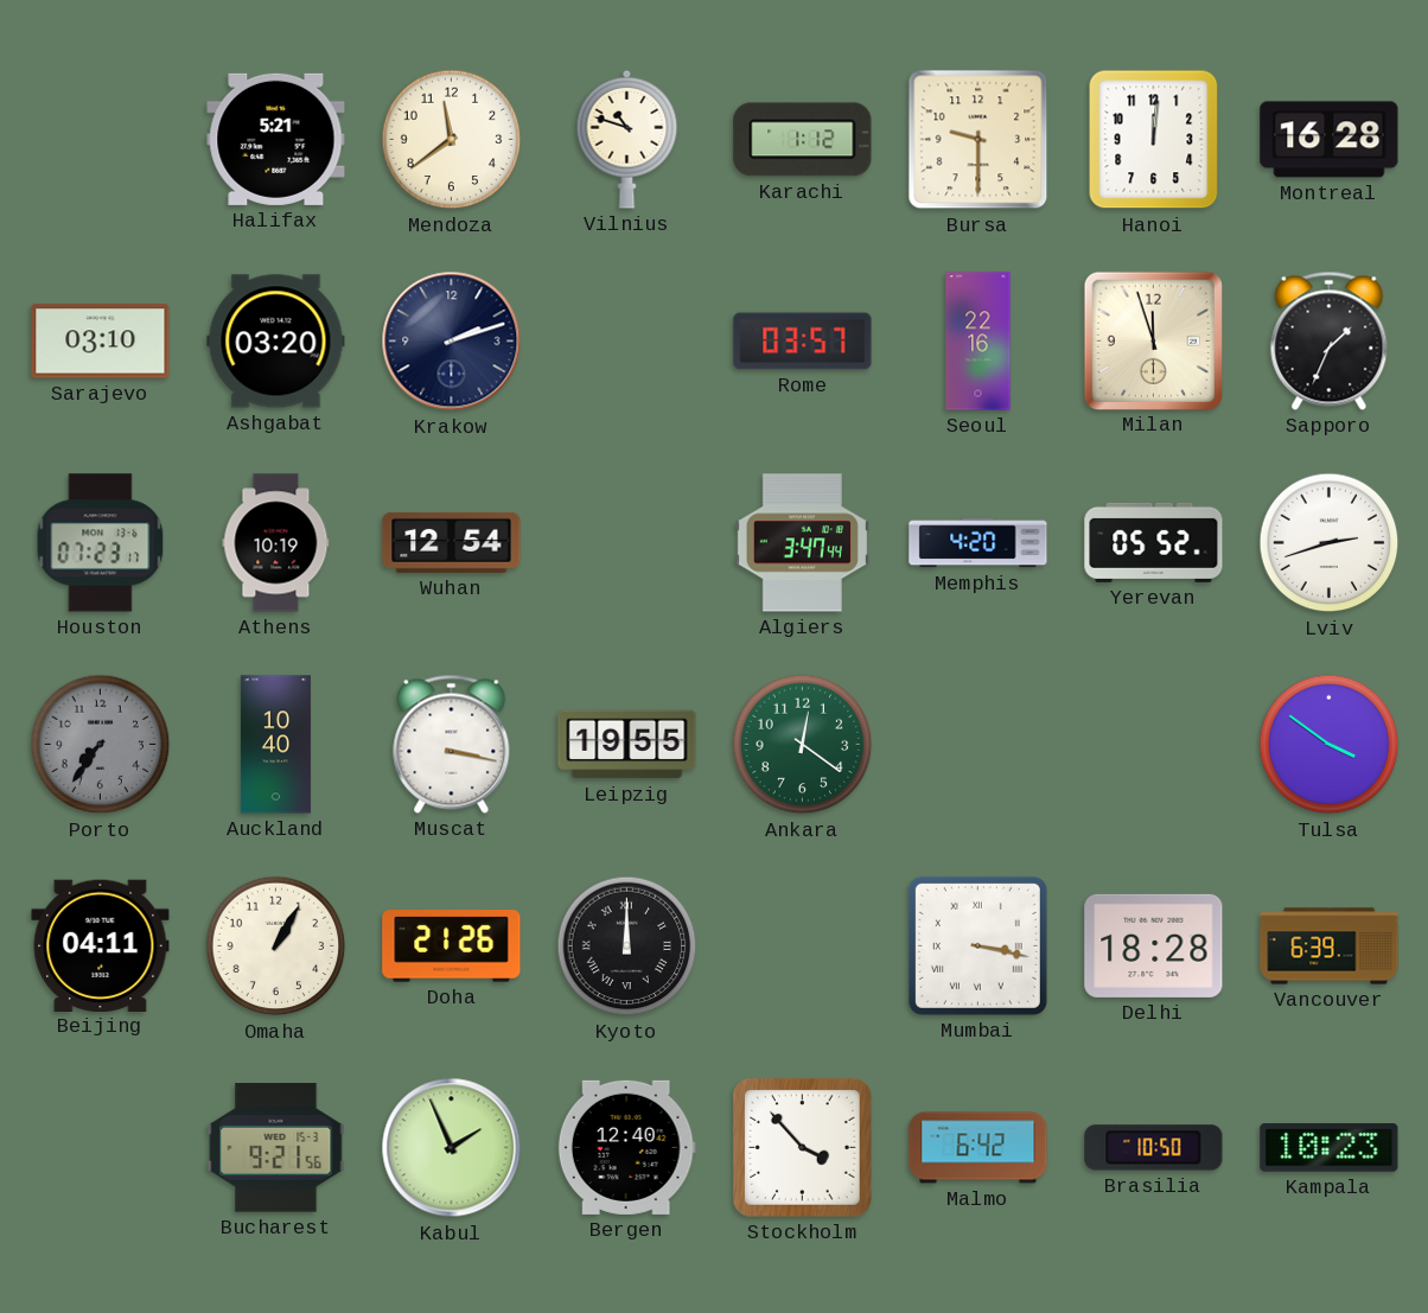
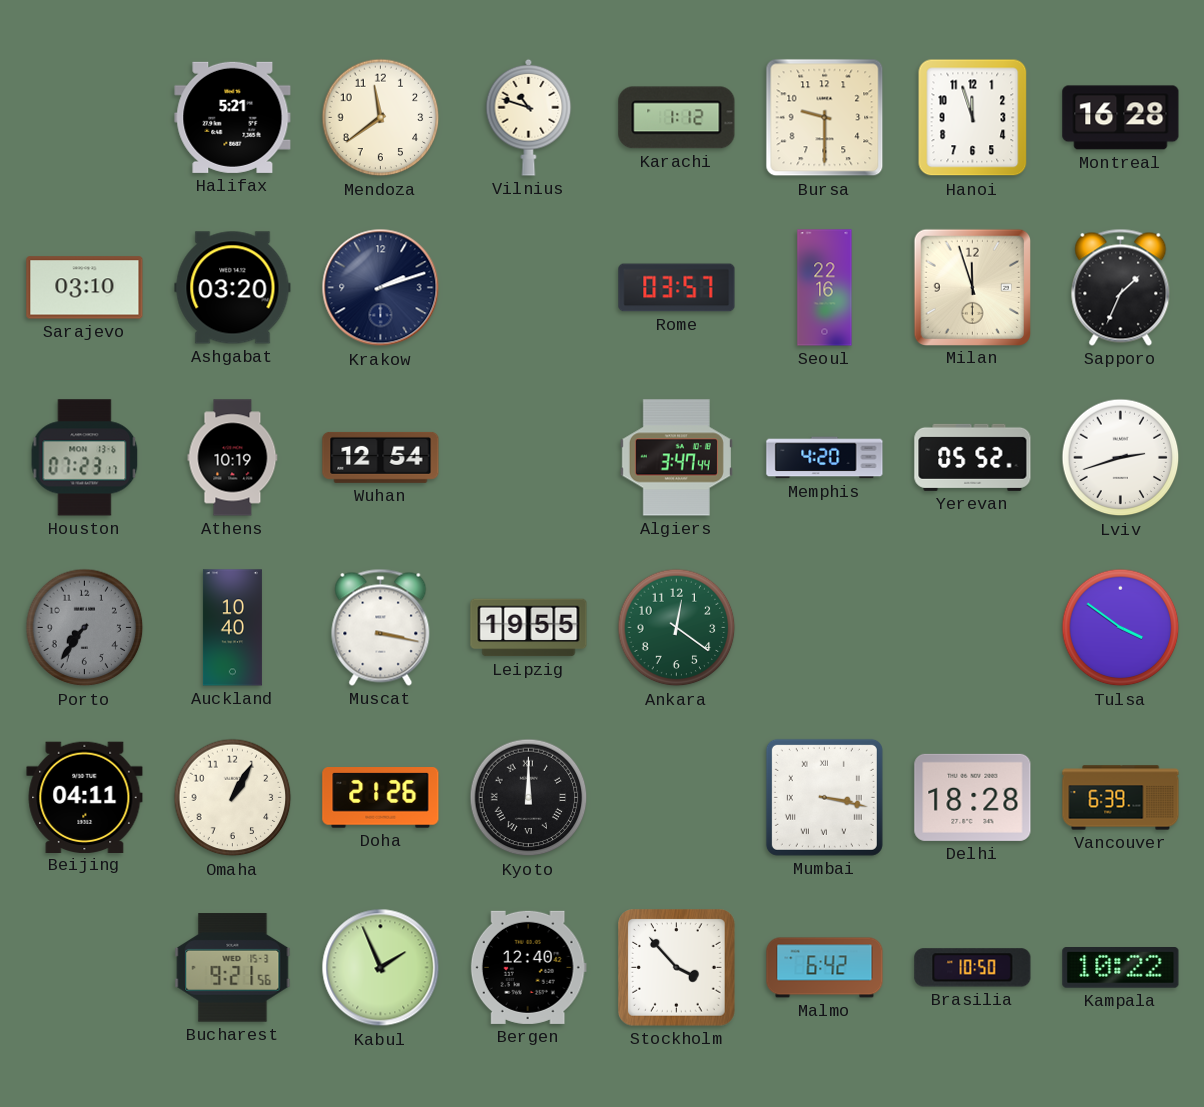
Hanoi: 12:01 -> 11:57 (973, 118)
Kampala: 10:23 -> 10:22 (1121, 968)
